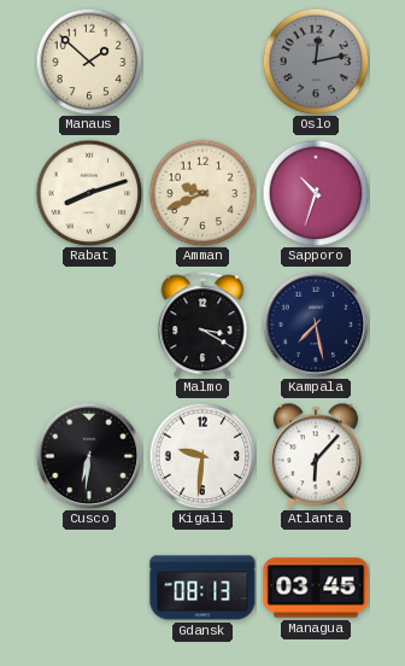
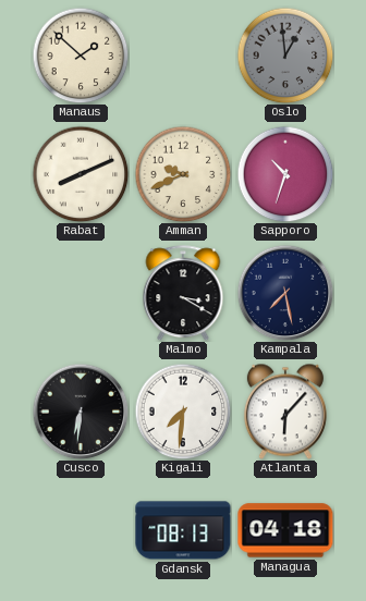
Oslo: 12:13 -> 12:59 (285, 56)
Rabat: 8:12 -> 8:11 (81, 174)
Kigali: 9:31 -> 7:31 (183, 412)
Managua: 03:45 -> 04:18 (285, 530)
